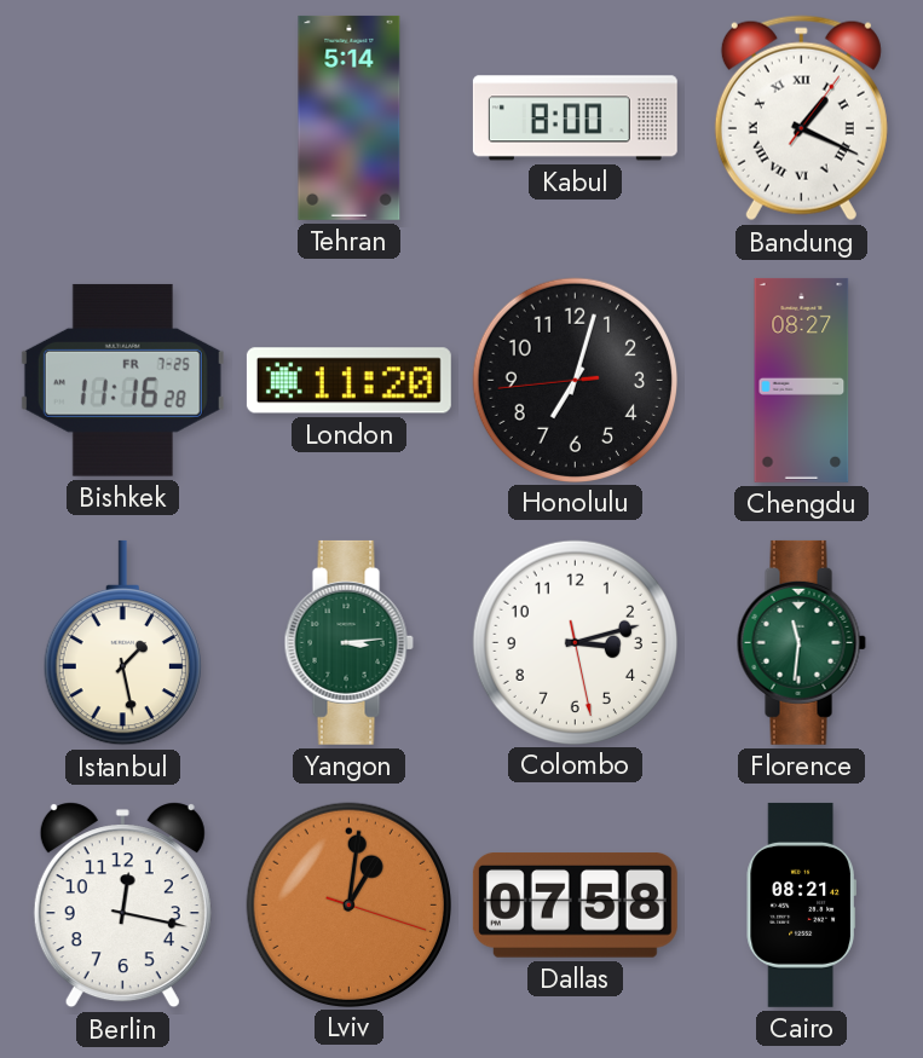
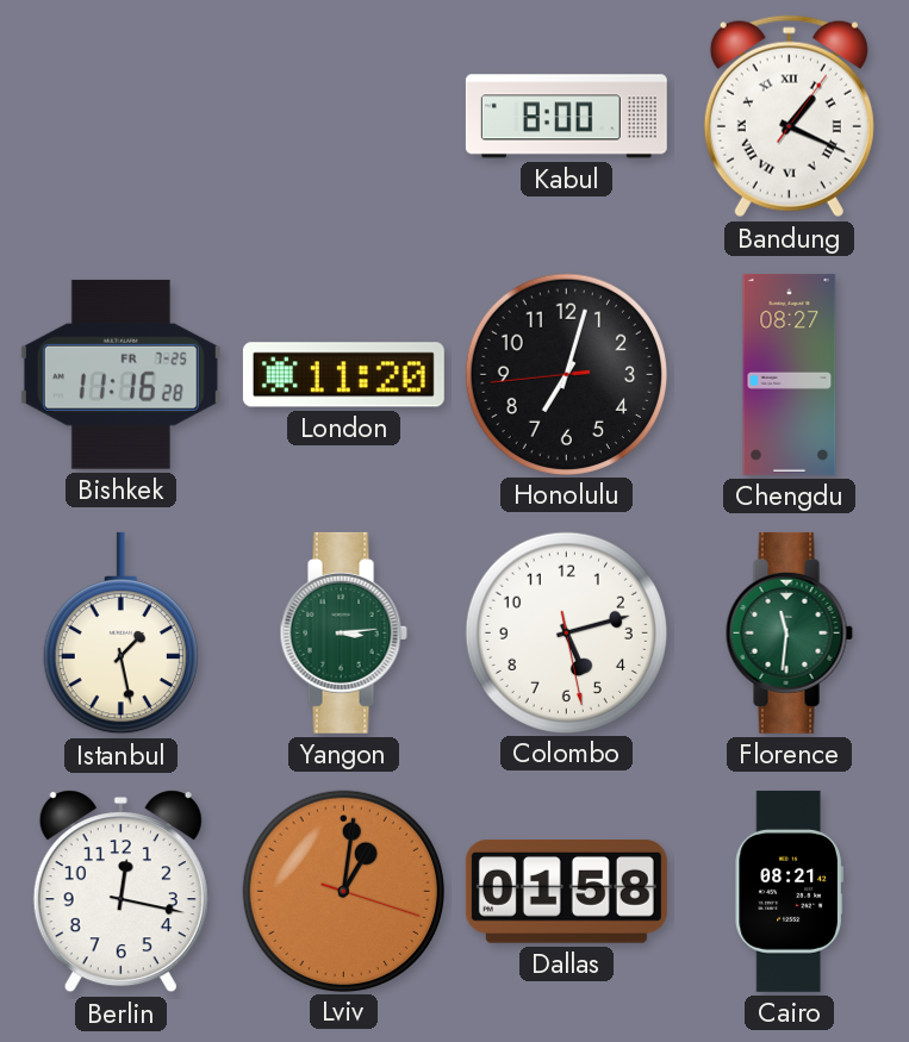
Tehran: 5:14 -> none (350, 117)
Colombo: 3:12 -> 5:12 (566, 632)
Dallas: 07:58 -> 01:58 (566, 892)
